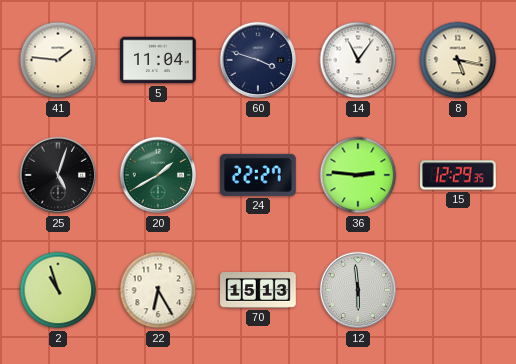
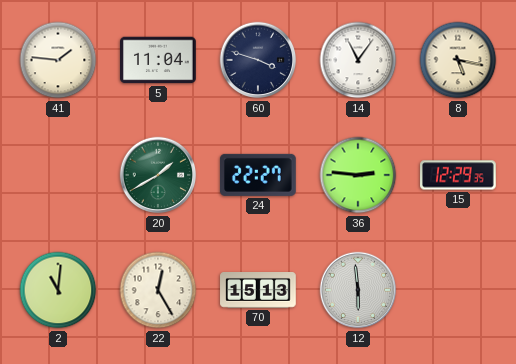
25: 5:03 -> none (58, 175)
2: 10:57 -> 11:01 (58, 290)
22: 6:25 -> 12:25 (158, 290)
